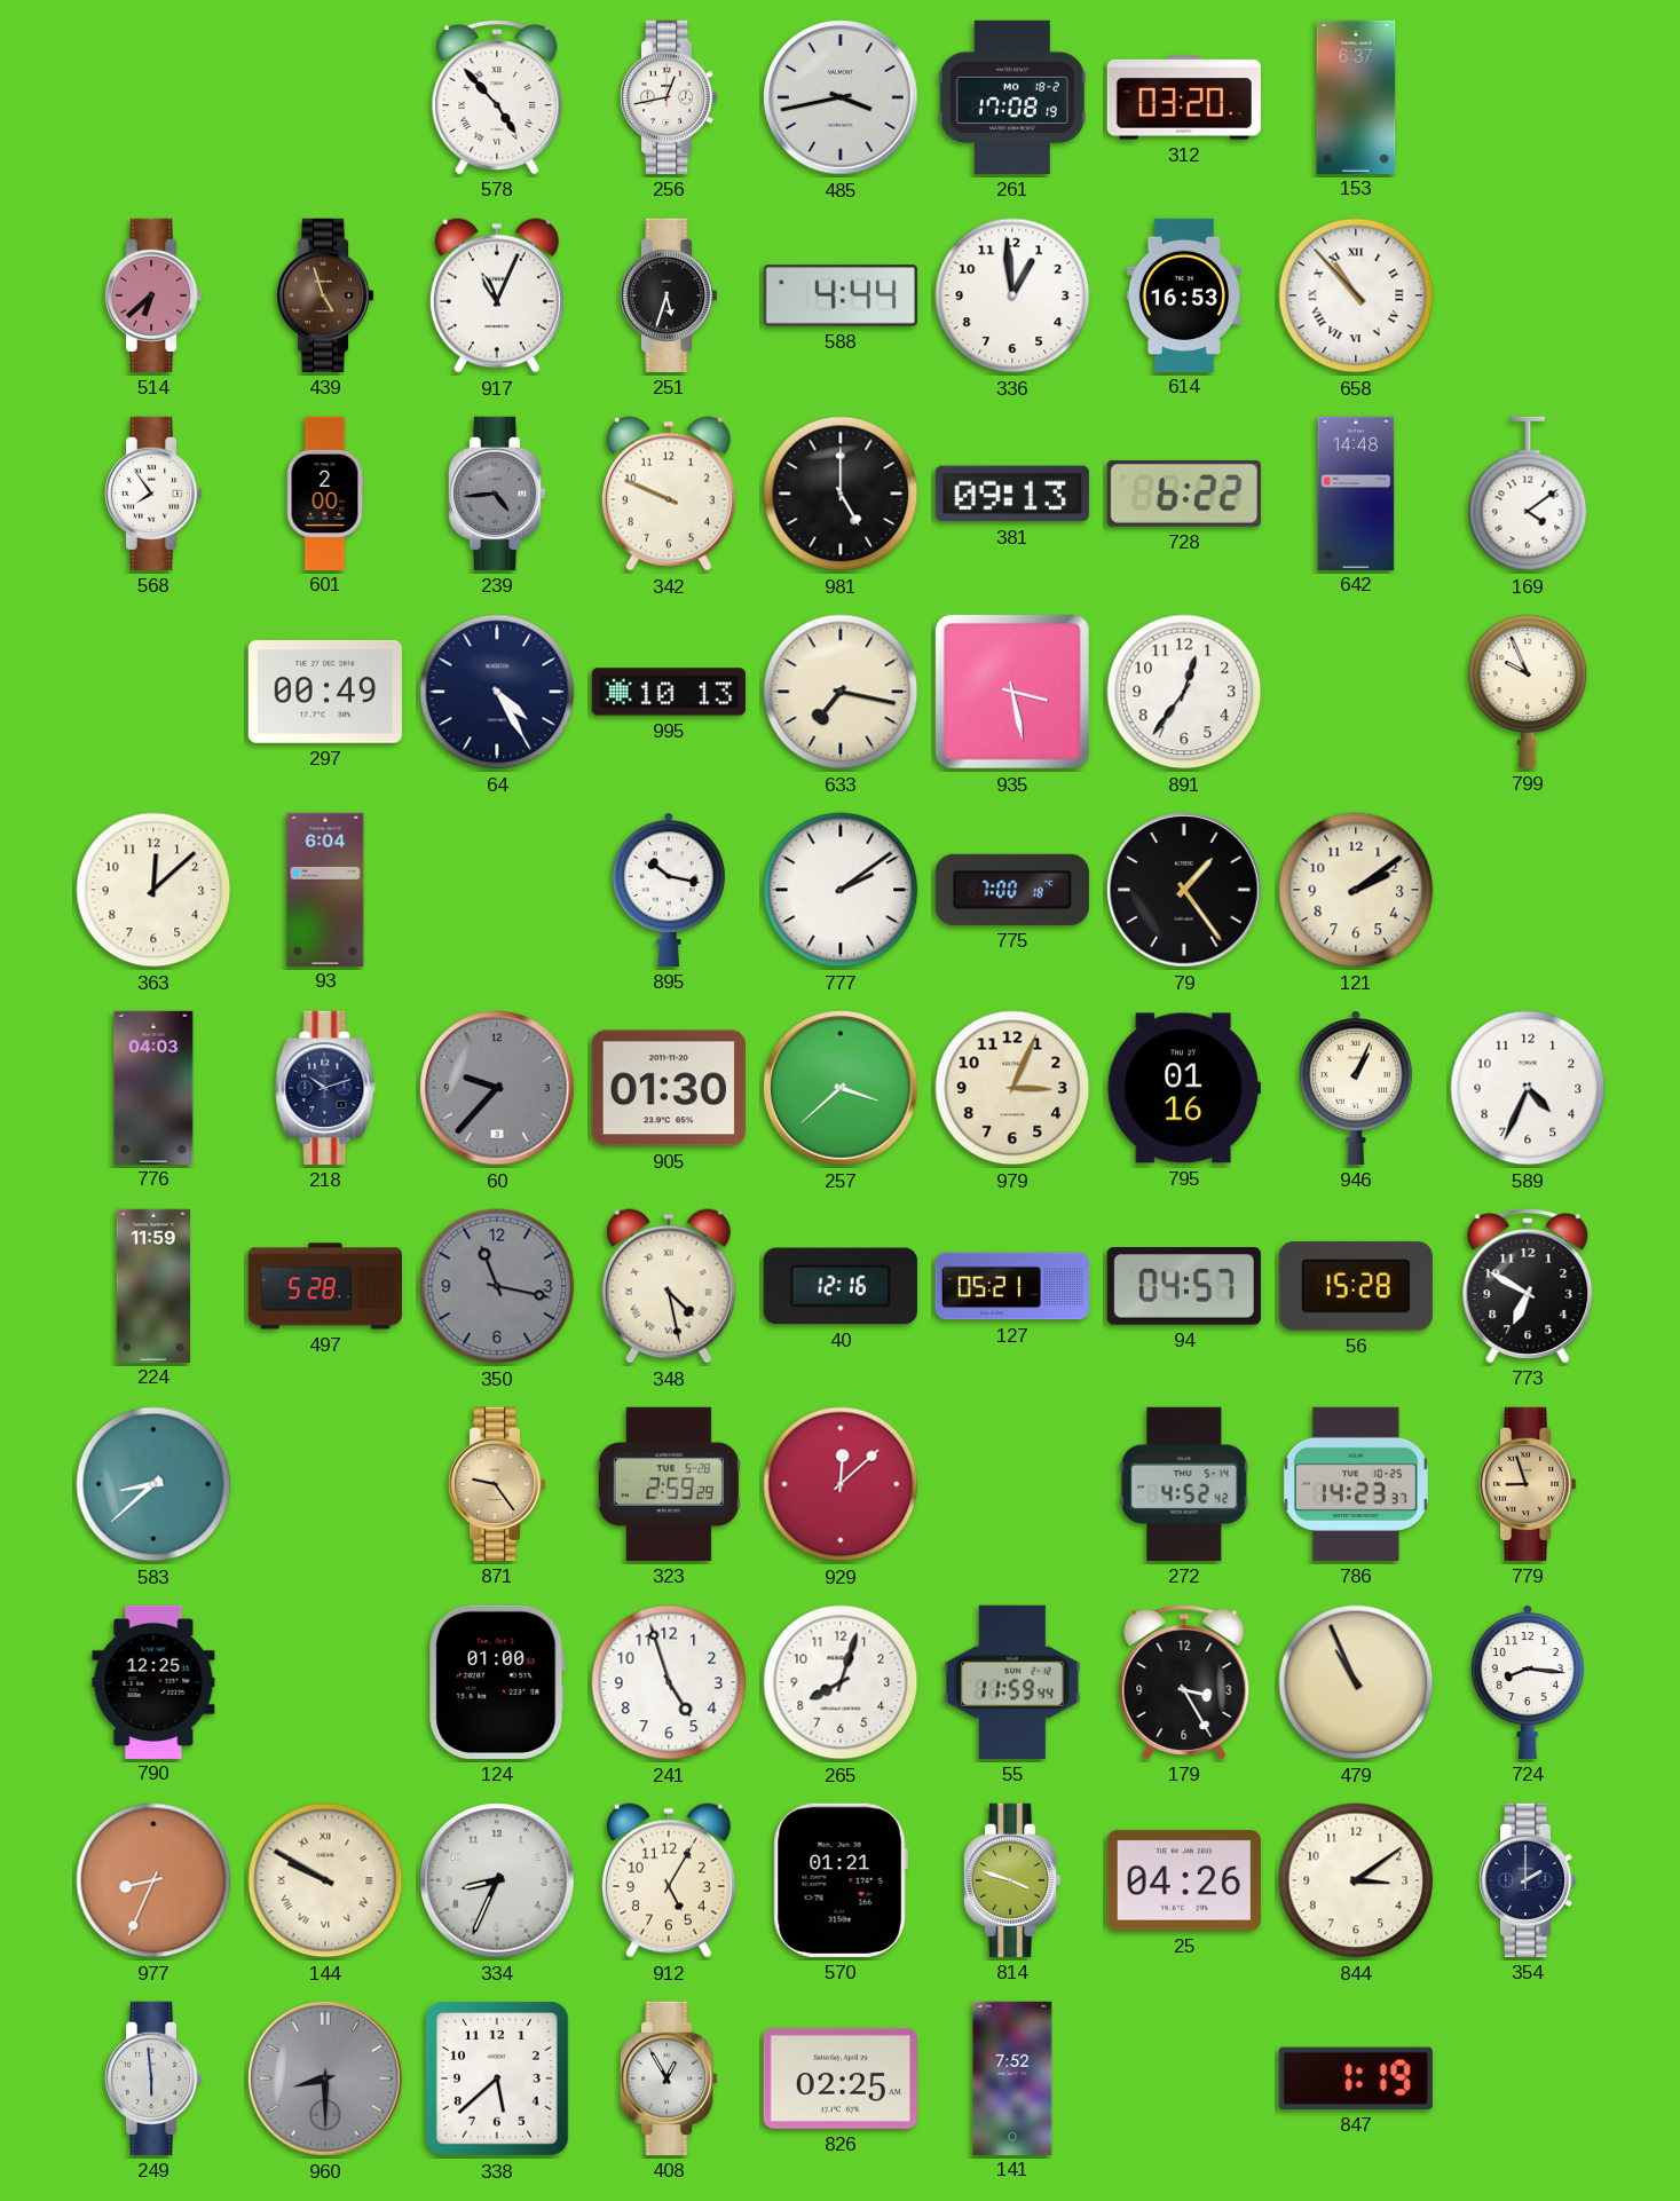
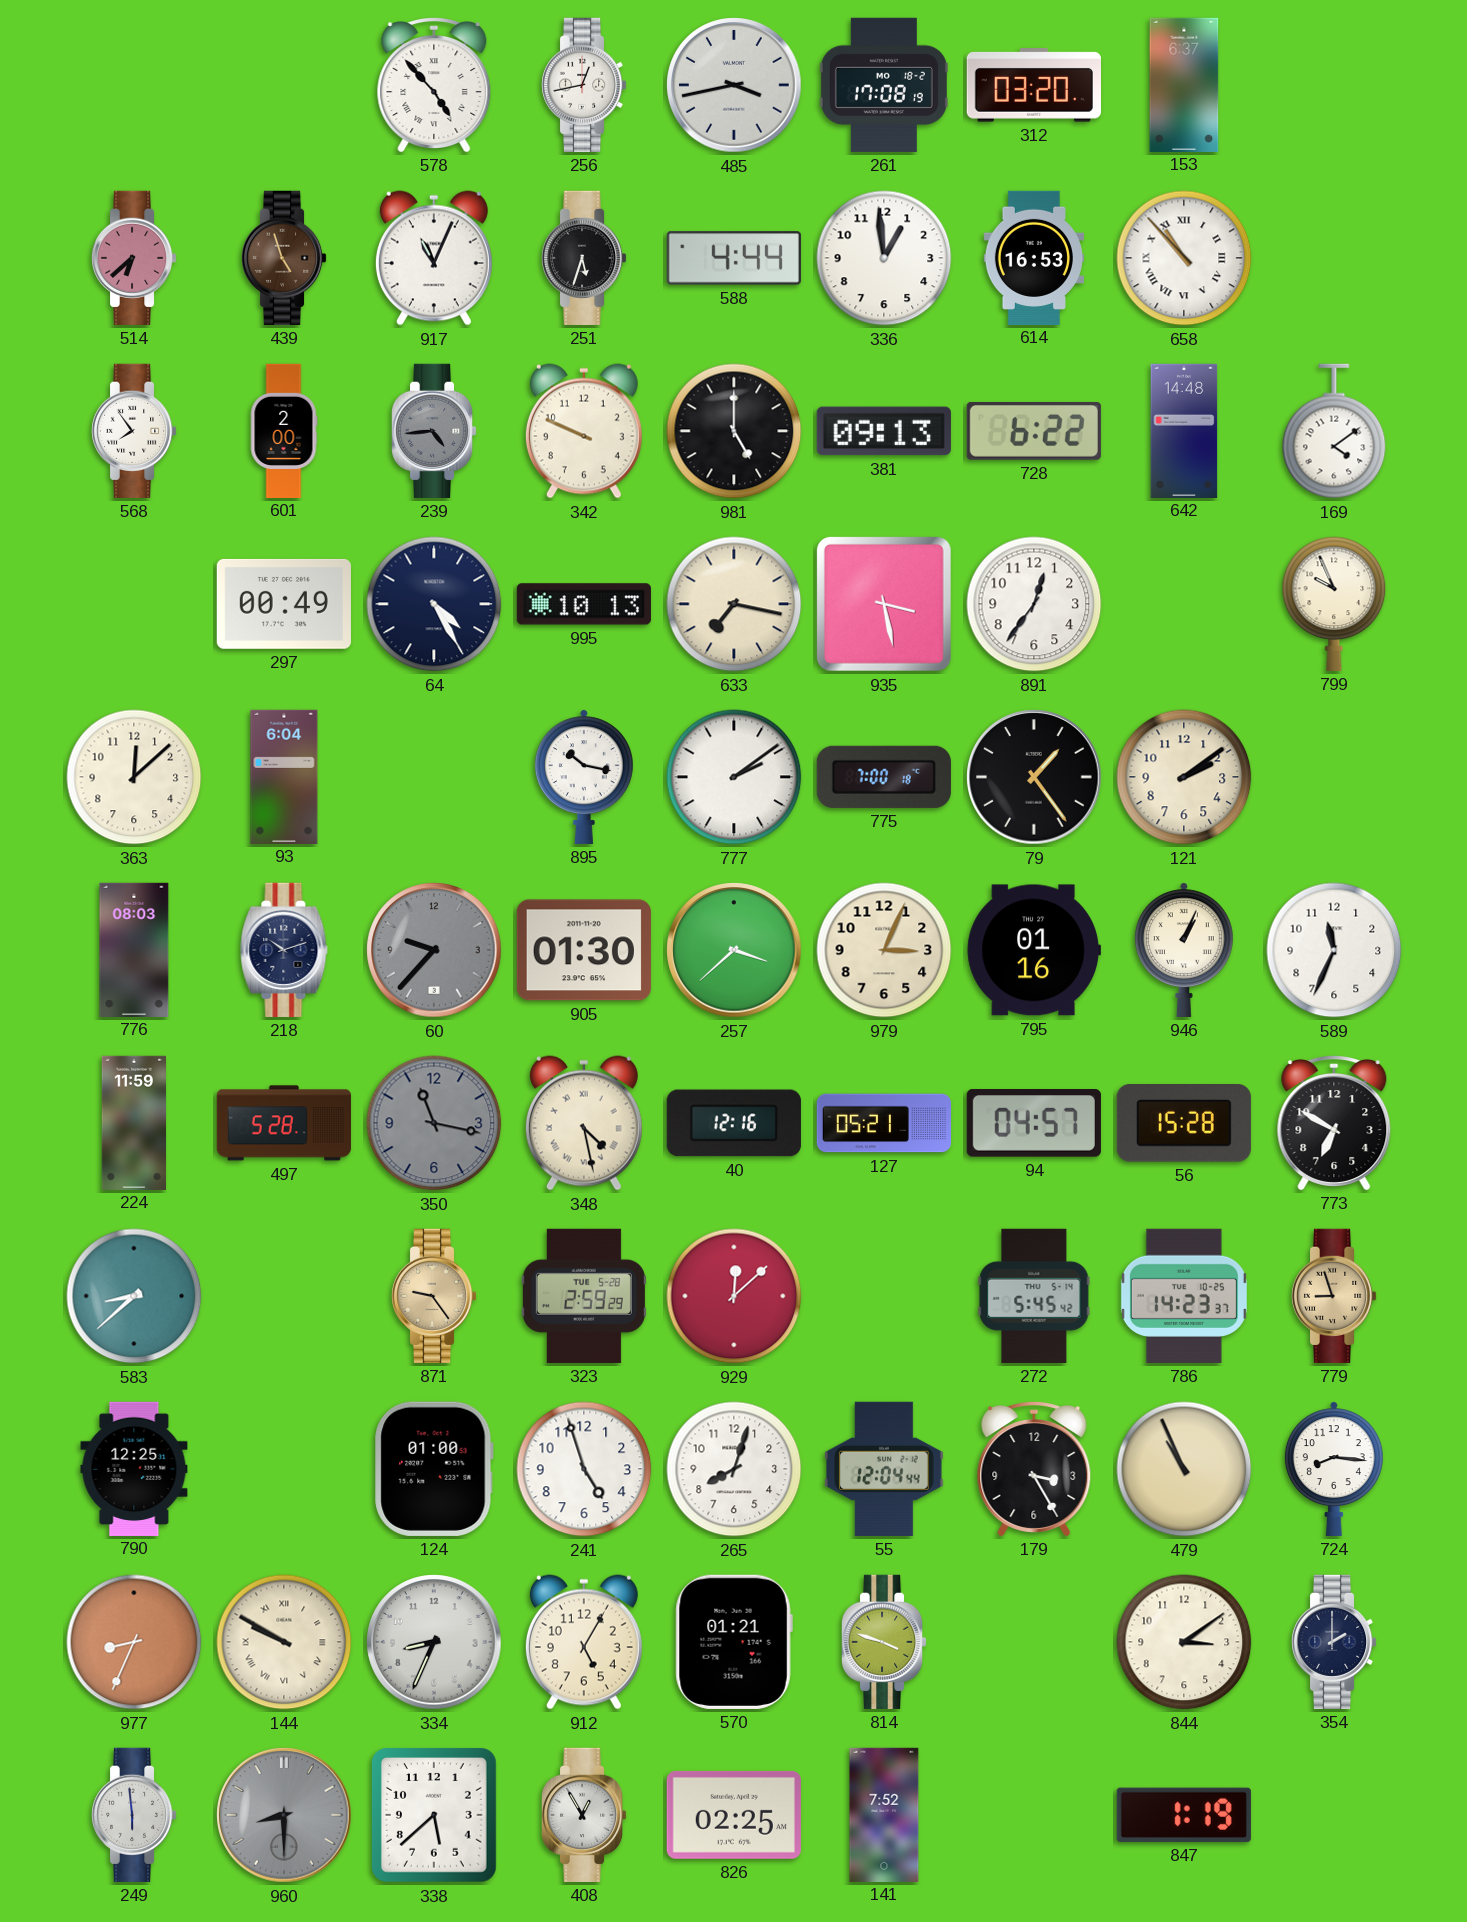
776: 04:03 -> 08:03 (134, 949)
589: 4:34 -> 11:34 (1334, 950)
272: 4:52 -> 5:45 (1034, 1296)
55: 11:59 -> 12:04 (885, 1469)
25: 04:26 -> none (1184, 1880)
